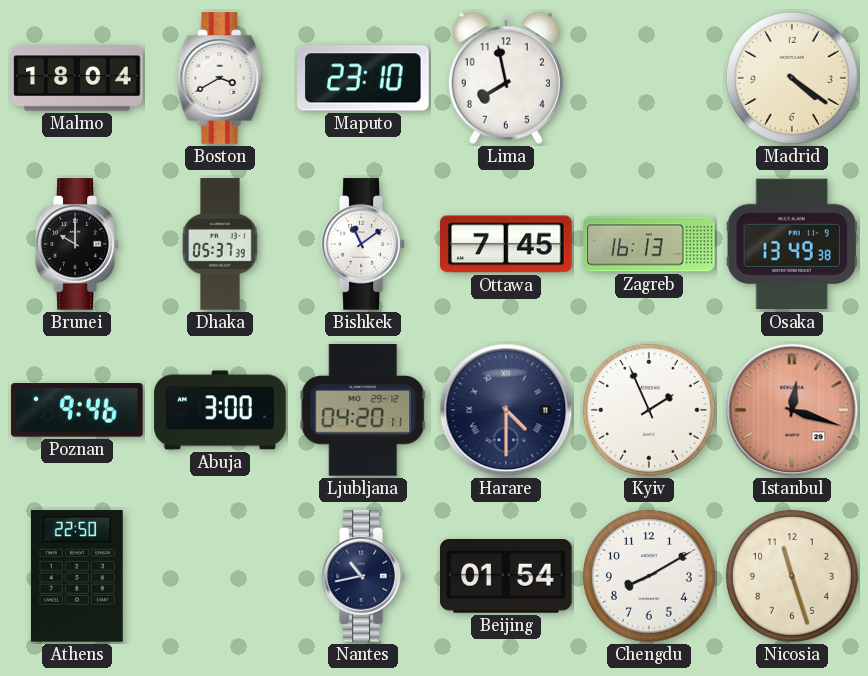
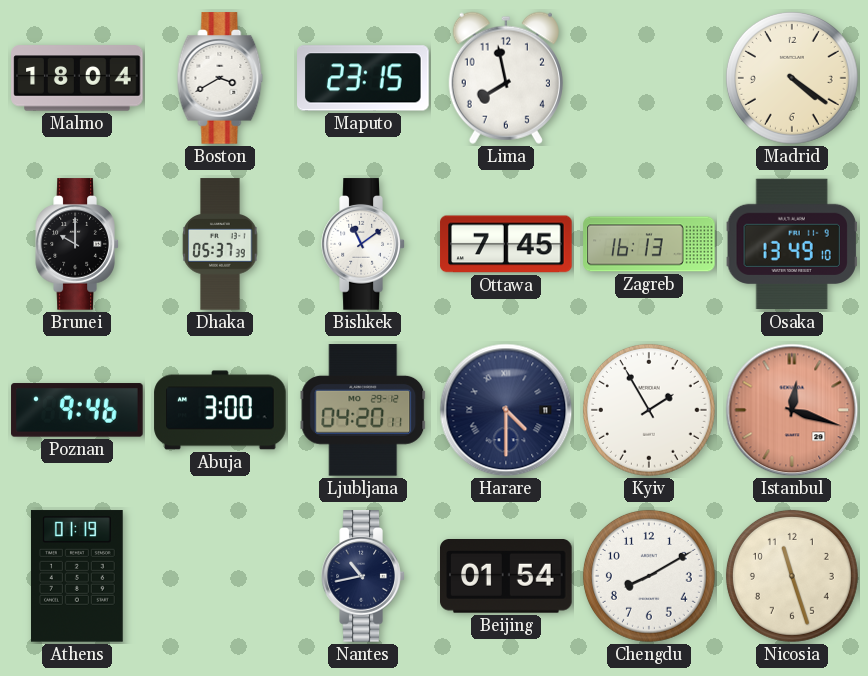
Maputo: 23:10 -> 23:15 (363, 78)
Osaka: 13:49:38 -> 13:49:10 (792, 244)
Kyiv: 1:56 -> 1:55 (649, 410)
Athens: 22:50 -> 01:19 (77, 576)
